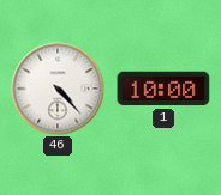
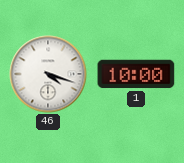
46: 4:23 -> 4:18 (48, 74)
